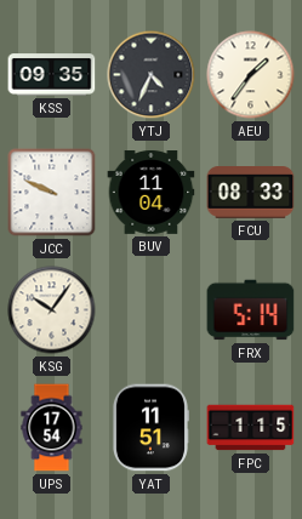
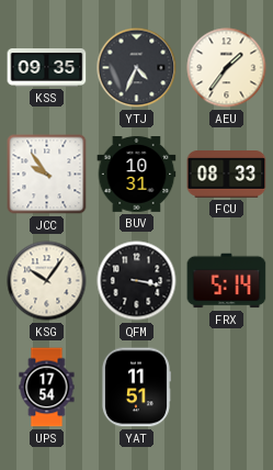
JCC: 9:49 -> 9:54 (47, 175)
BUV: 11:04 -> 10:31 (137, 175)
QFM: none -> 3:17 (137, 281)
FPC: 1:15 -> none (251, 428)
